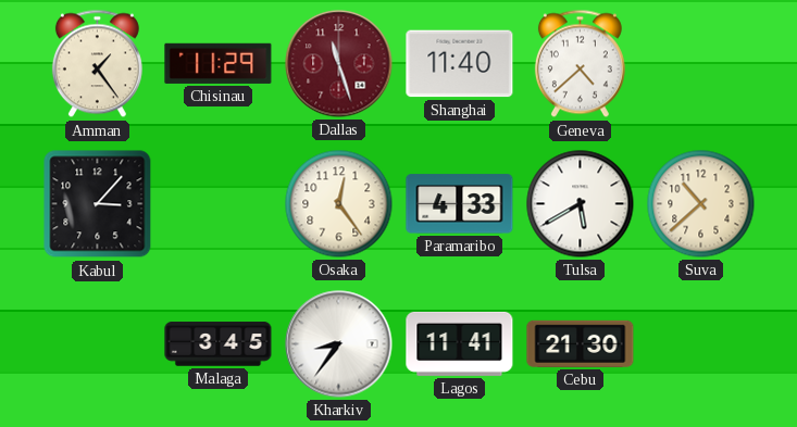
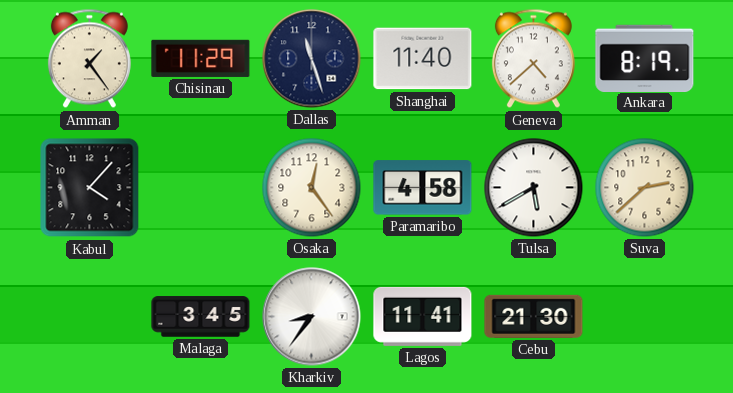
Dallas dial: burgundy -> navy (312, 59)
Ankara: none -> 8:19 (645, 58)
Kabul: 3:07 -> 4:07 (90, 188)
Paramaribo: 4:33 -> 4:58 (423, 188)
Suva: 10:38 -> 2:38 (645, 188)
